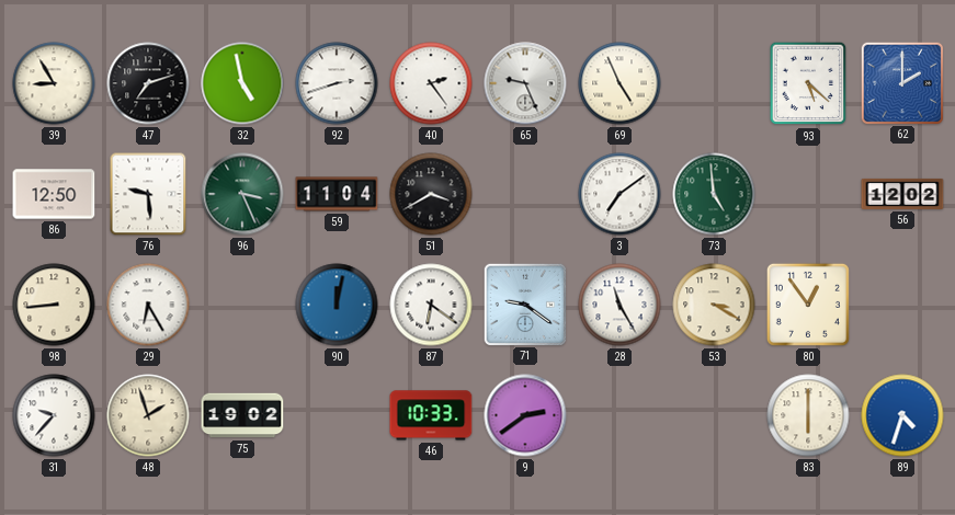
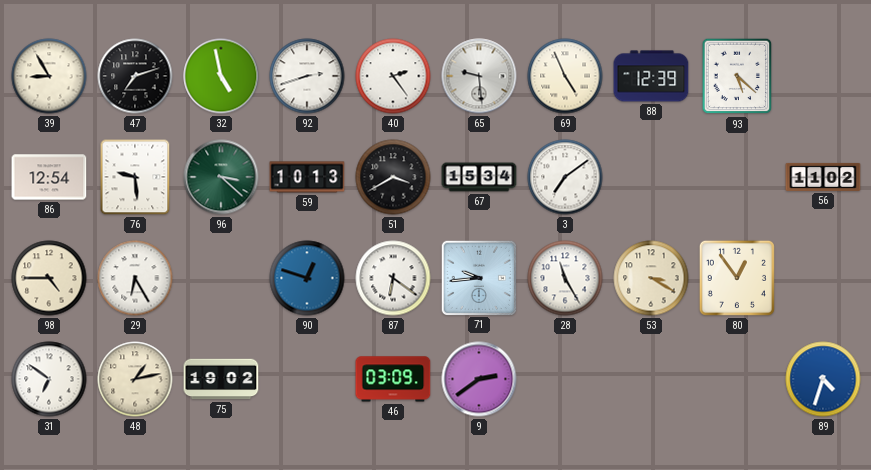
65: 9:26 -> 9:29 (479, 76)
88: none -> 12:39 (651, 76)
62: 2:00 -> none (901, 82)
86: 12:50 -> 12:54 (49, 177)
96: 3:26 -> 3:22 (221, 177)
59: 11:04 -> 10:13 (307, 177)
67: none -> 15:34 (479, 177)
73: 4:59 -> none (714, 194)
56: 12:02 -> 11:02 (823, 177)
98: 8:44 -> 4:45 (49, 278)
90: 12:02 -> 12:48 (307, 278)
71: 9:21 -> 9:44 (478, 277)
31: 9:37 -> 6:51 (49, 379)
48: 1:57 -> 1:13 (135, 379)
46: 10:33 -> 03:09 (393, 379)
83: 6:00 -> none (808, 415)
